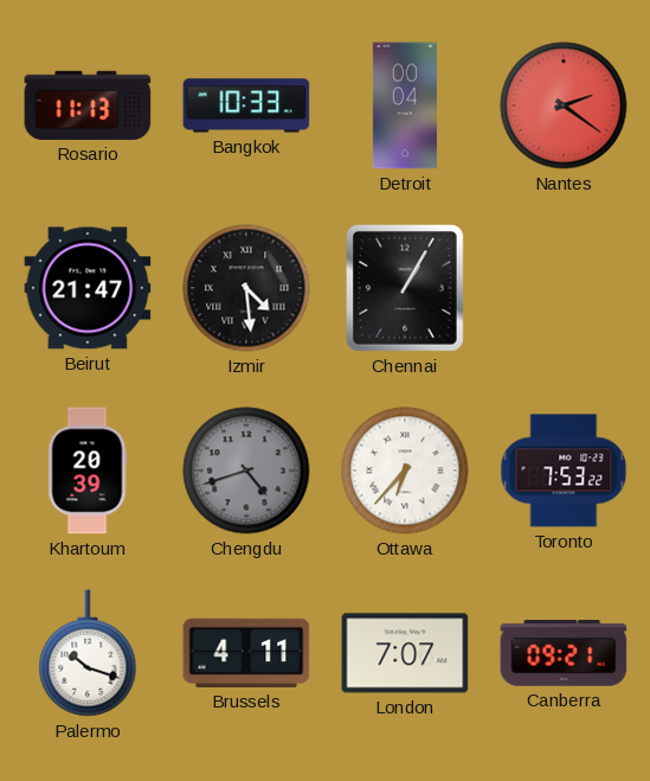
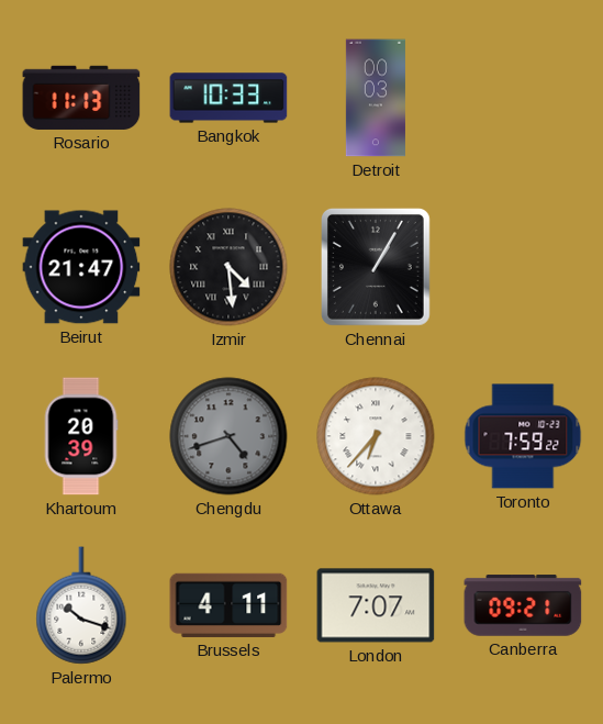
Detroit: 00:04 -> 00:03 (376, 98)
Nantes: 2:21 -> none (564, 105)
Toronto: 7:53 -> 7:59 (523, 436)
